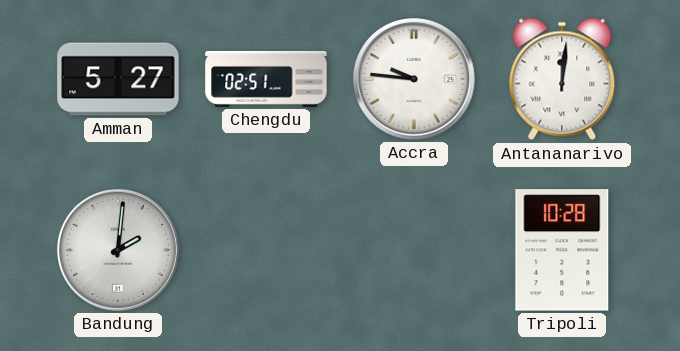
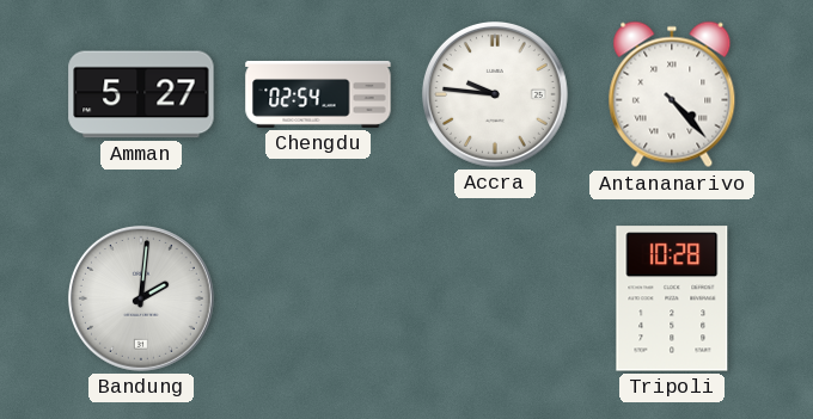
Chengdu: 02:51 -> 02:54 (318, 94)
Antananarivo: 12:01 -> 4:23 (672, 94)
